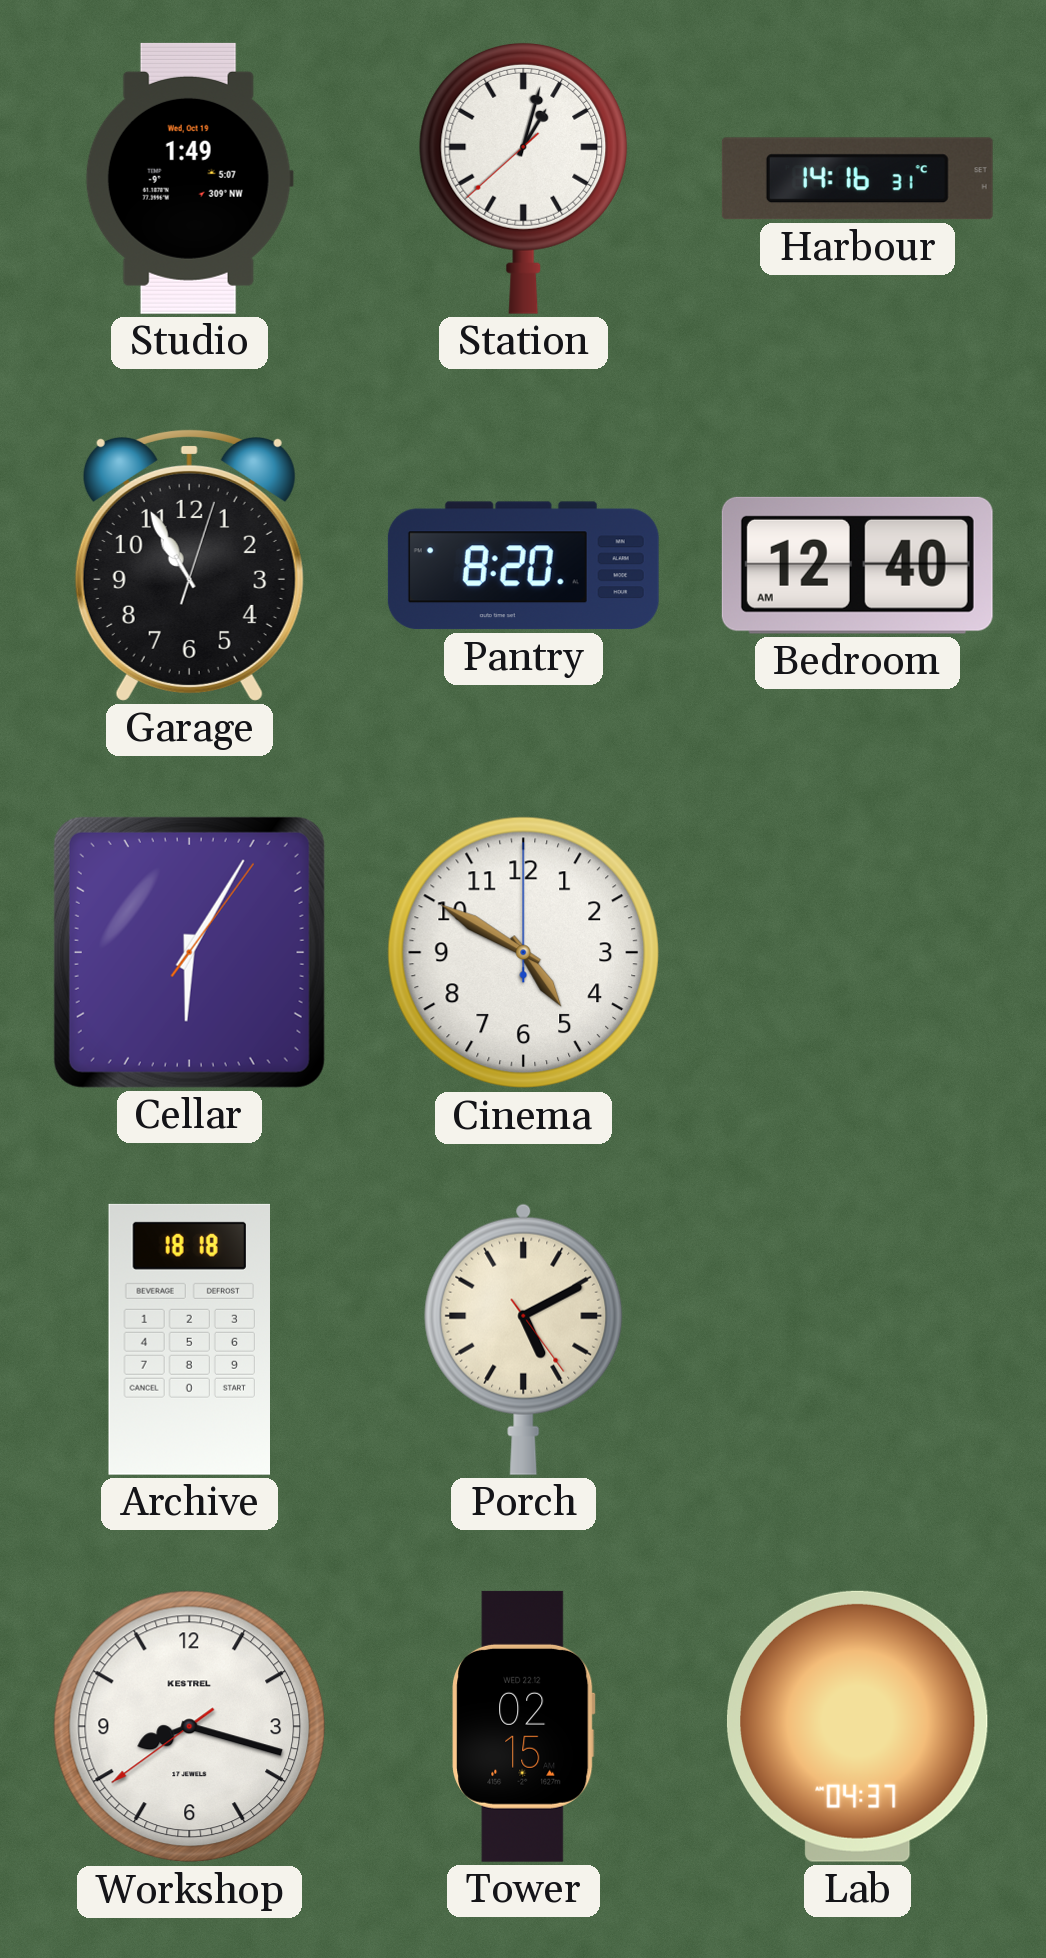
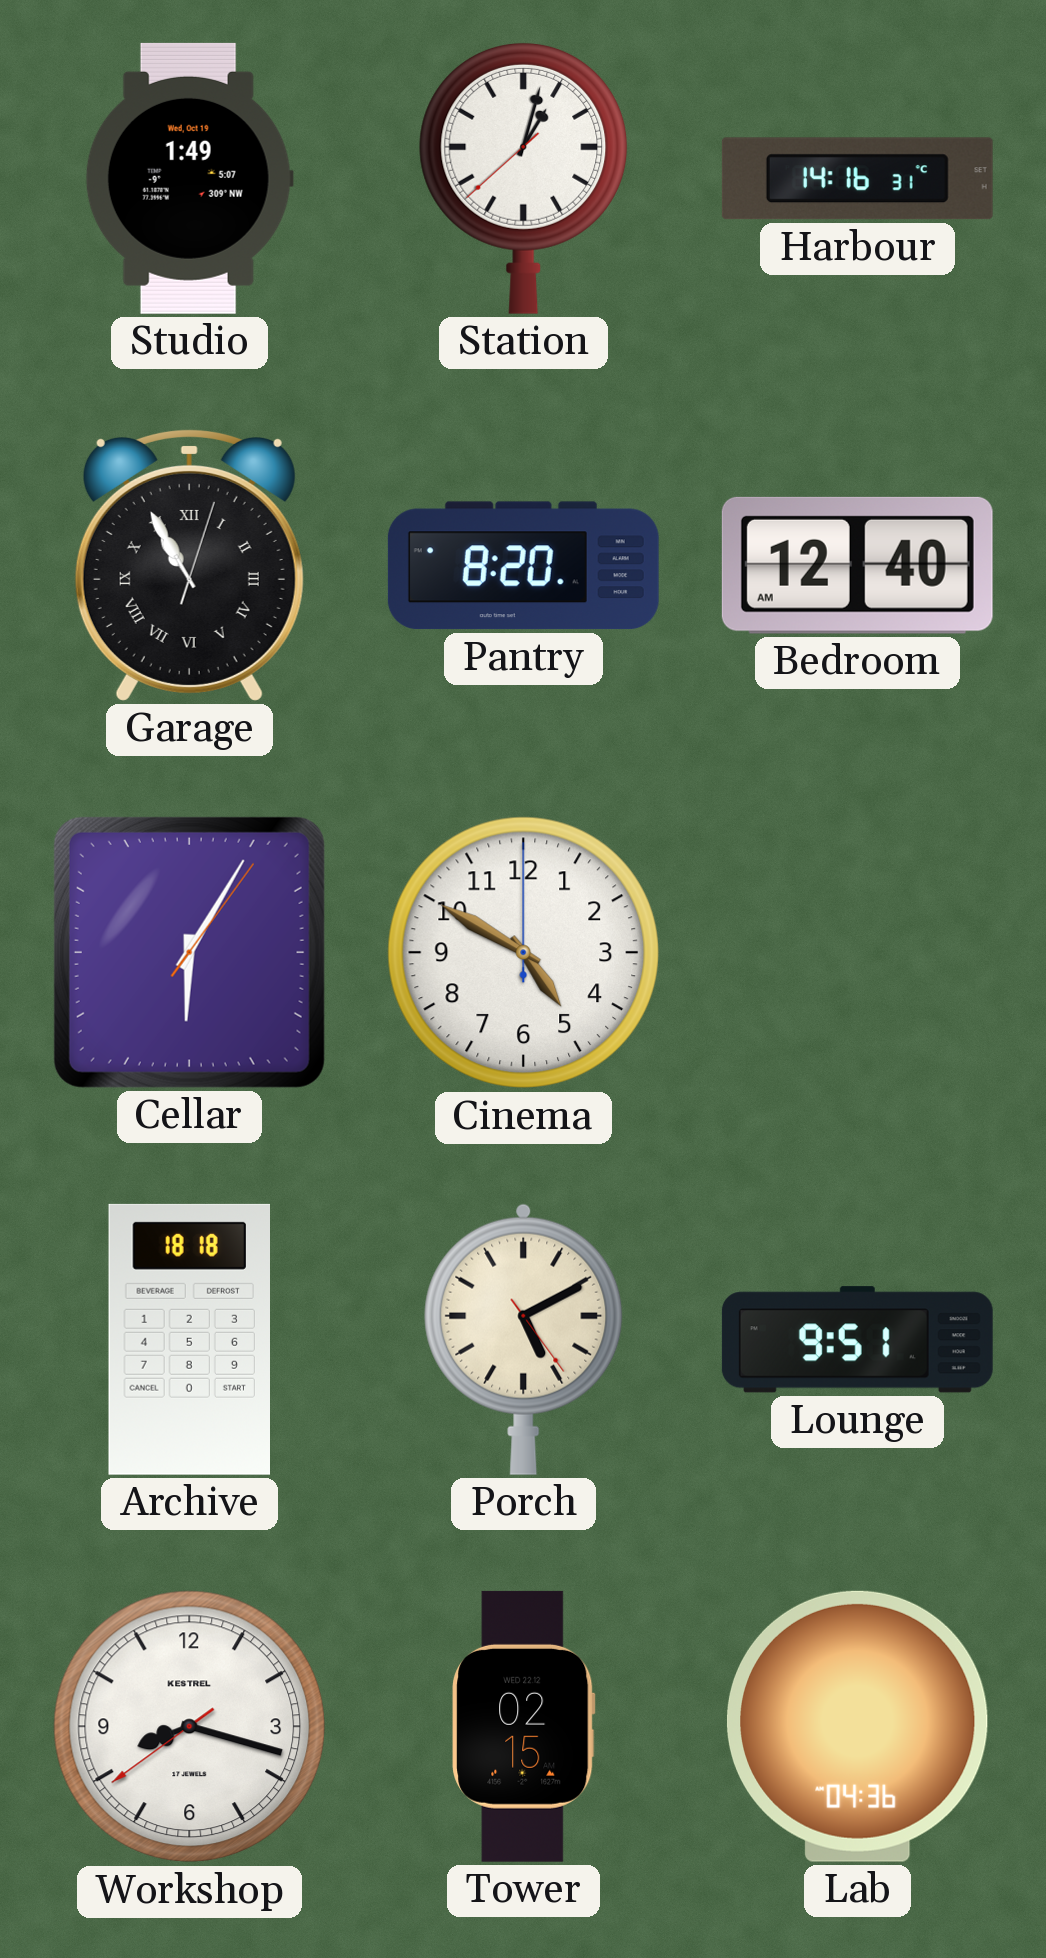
Garage numerals: Arabic -> Roman (189, 565)
Lounge: none -> 9:51 (857, 1340)
Lab: 04:37 -> 04:36 (857, 1726)
